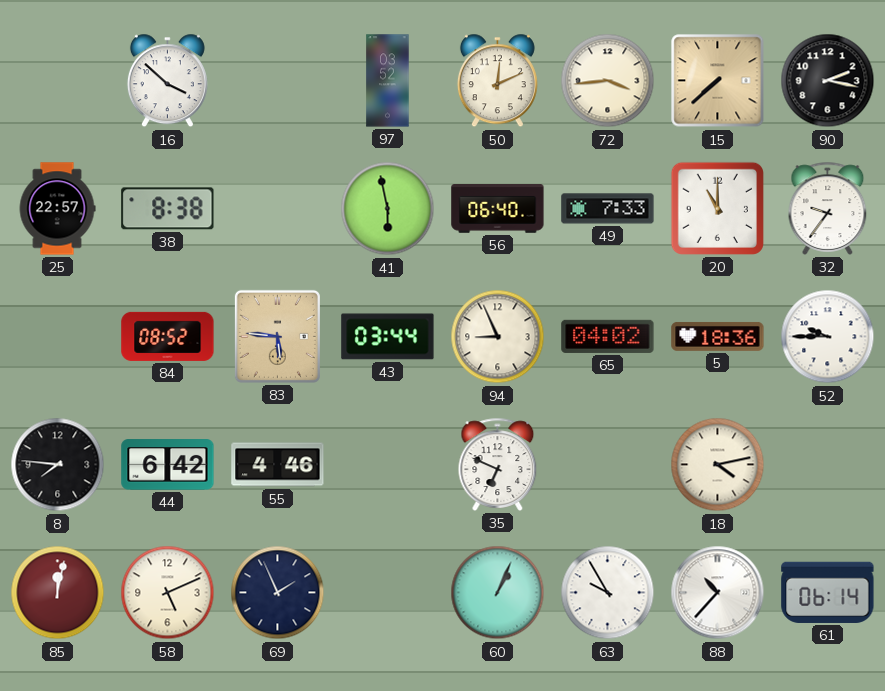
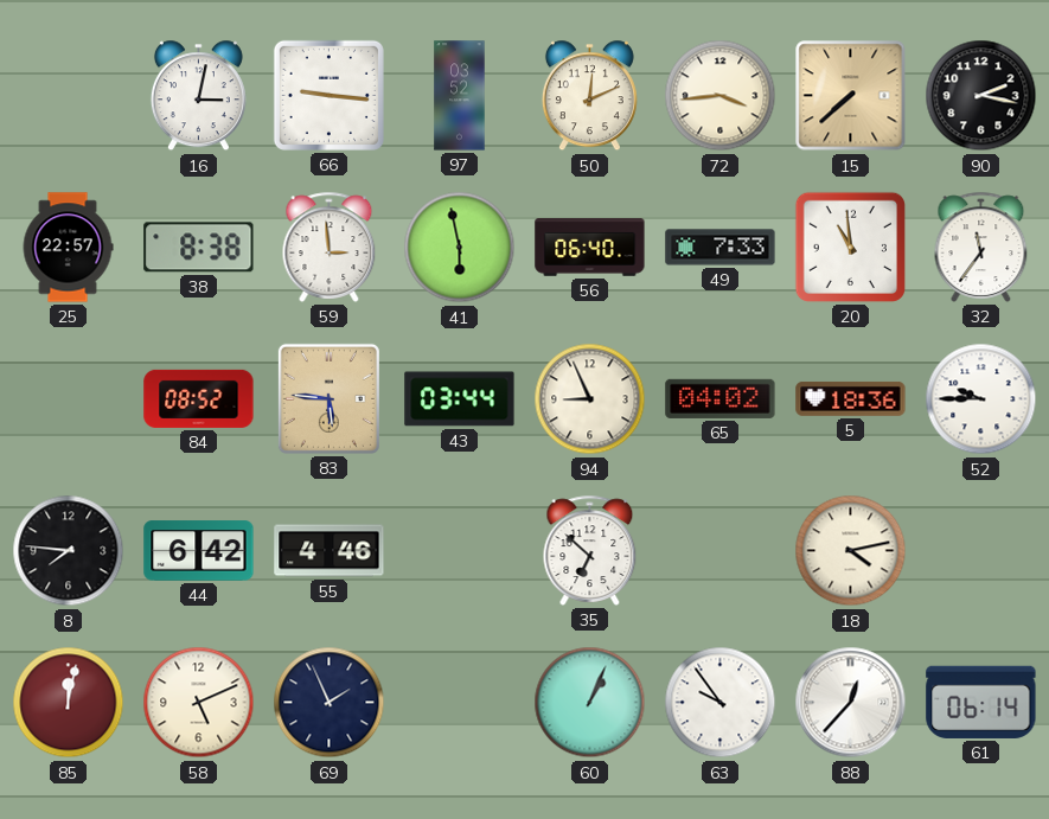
16: 3:52 -> 3:02 (198, 96)
66: none -> 9:16 (328, 95)
59: none -> 2:59 (330, 247)
20: 11:00 -> 10:59 (850, 247)
32: 9:36 -> 11:36 (981, 247)
35: 6:49 -> 6:52 (590, 550)
63: 9:55 -> 9:54 (721, 703)
88: 10:37 -> 12:37 (851, 703)
